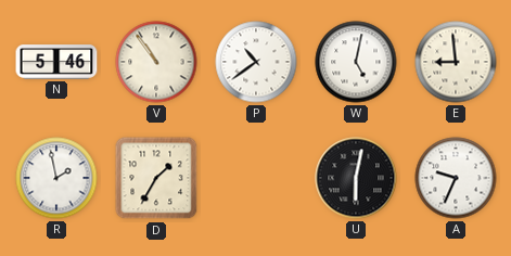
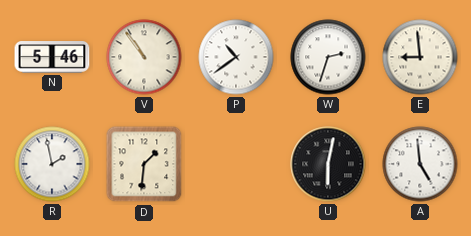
W: 5:02 -> 2:33 (328, 57)
D: 1:35 -> 1:31 (144, 164)
A: 9:34 -> 4:59 (420, 164)
